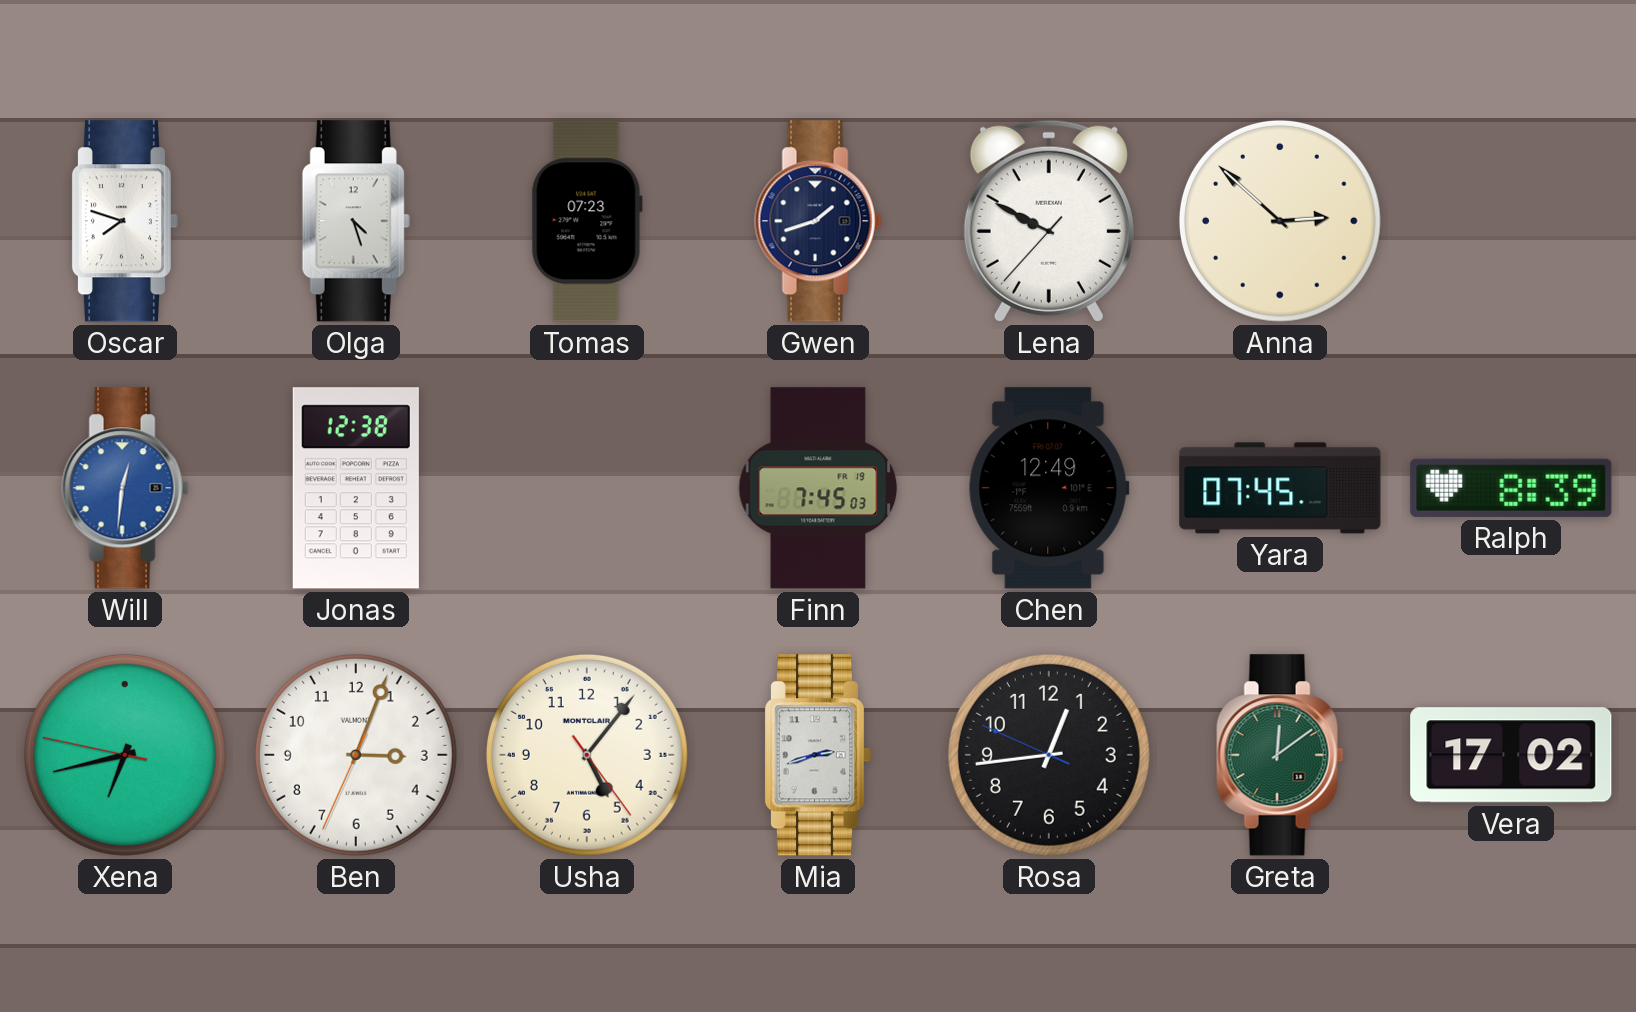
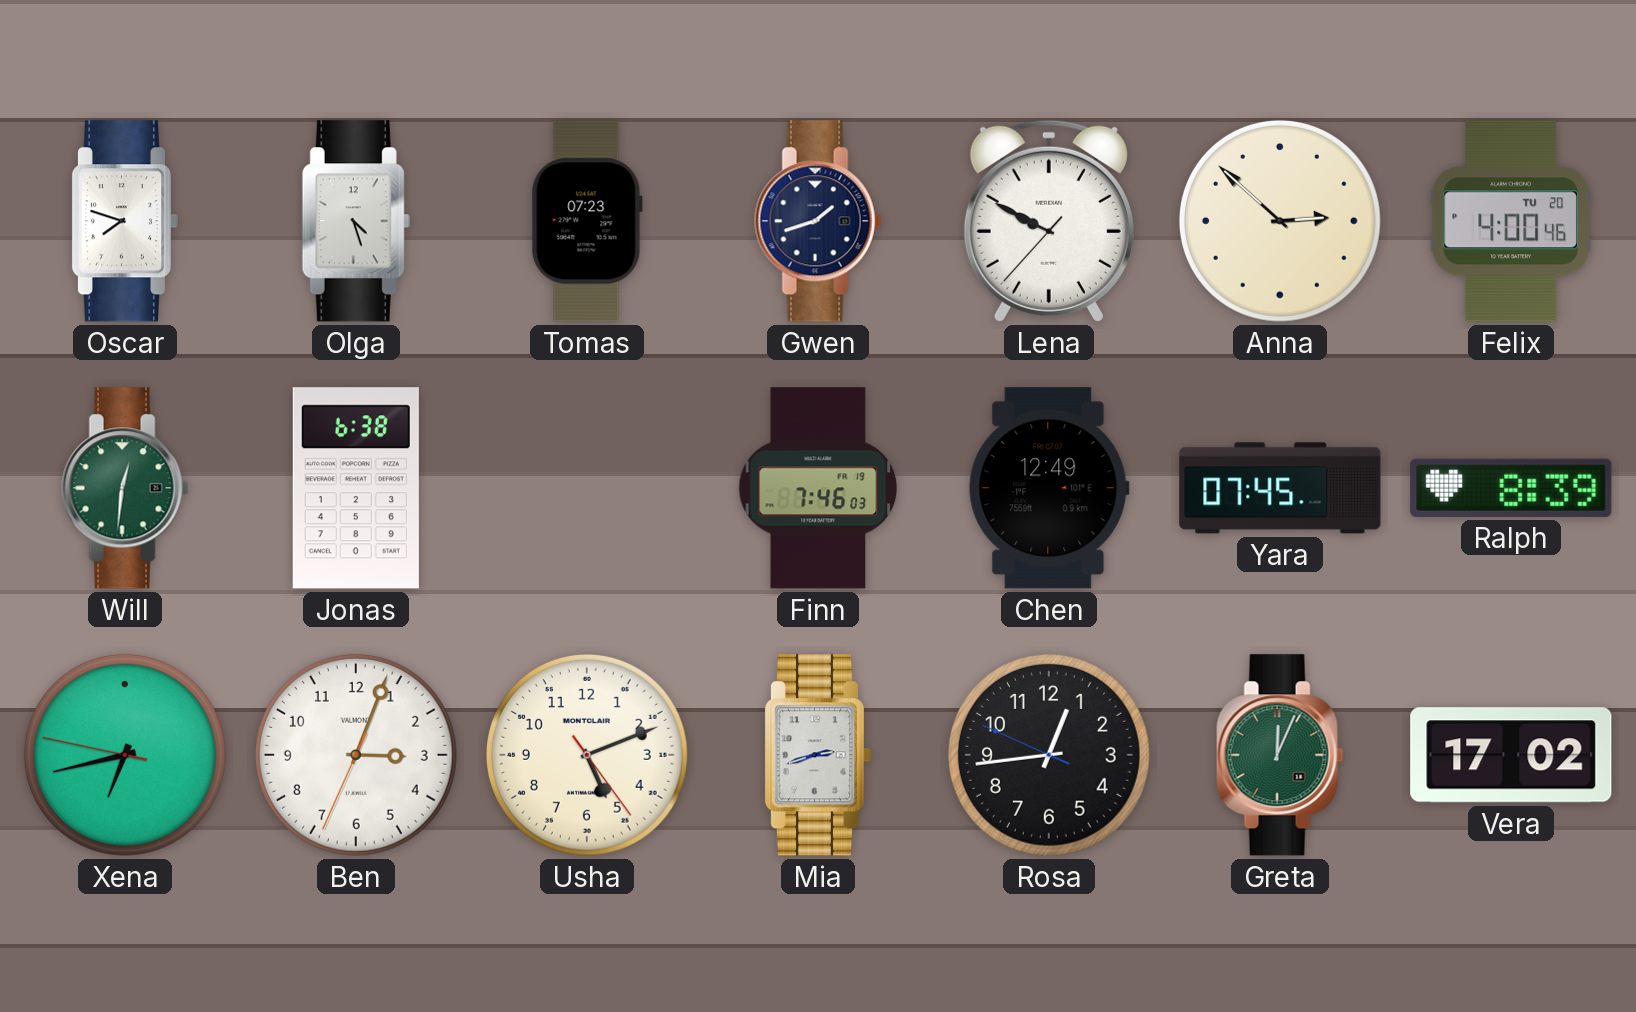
Felix: none -> 4:00 (1511, 221)
Will dial: blue -> green (125, 488)
Jonas: 12:38 -> 6:38 (356, 488)
Finn: 7:45 -> 7:46 (818, 488)
Usha: 5:06 -> 5:11 (587, 755)
Greta: 12:09 -> 12:04 (1280, 755)
